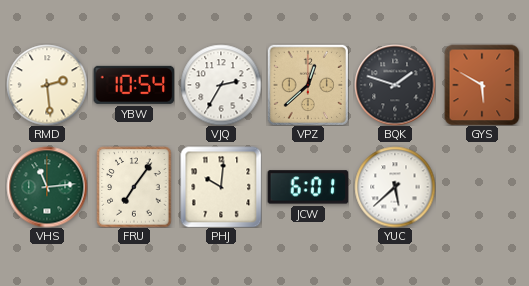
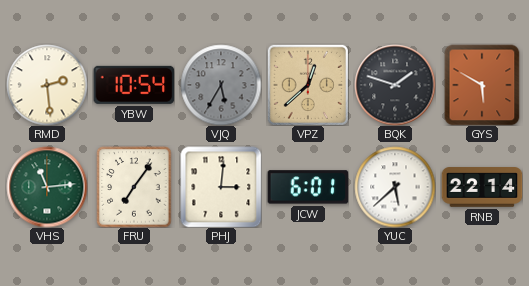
VJQ: 2:35 -> 5:35 (221, 85)
VJQ dial: white -> grey (221, 85)
PHJ: 10:01 -> 3:01 (221, 187)
RNB: none -> 22:14 (482, 187)
